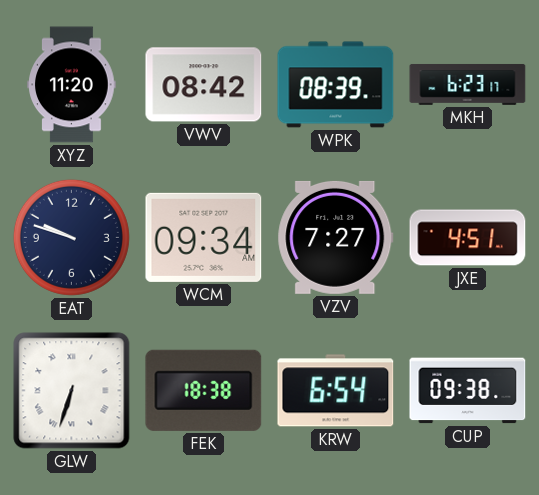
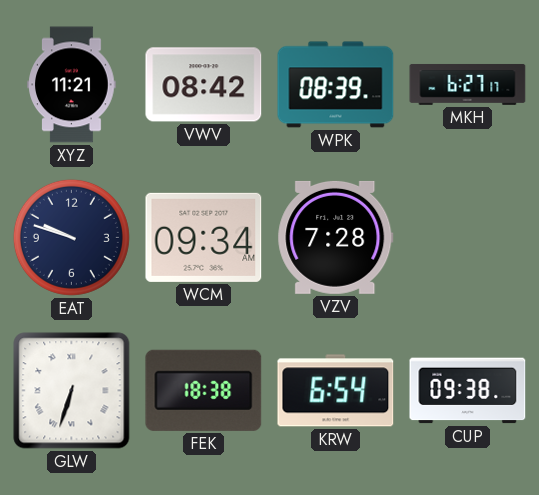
XYZ: 11:20 -> 11:21 (72, 85)
MKH: 6:23 -> 6:27 (468, 84)
VZV: 7:27 -> 7:28 (336, 237)
JXE: 4:51 -> none (468, 238)
